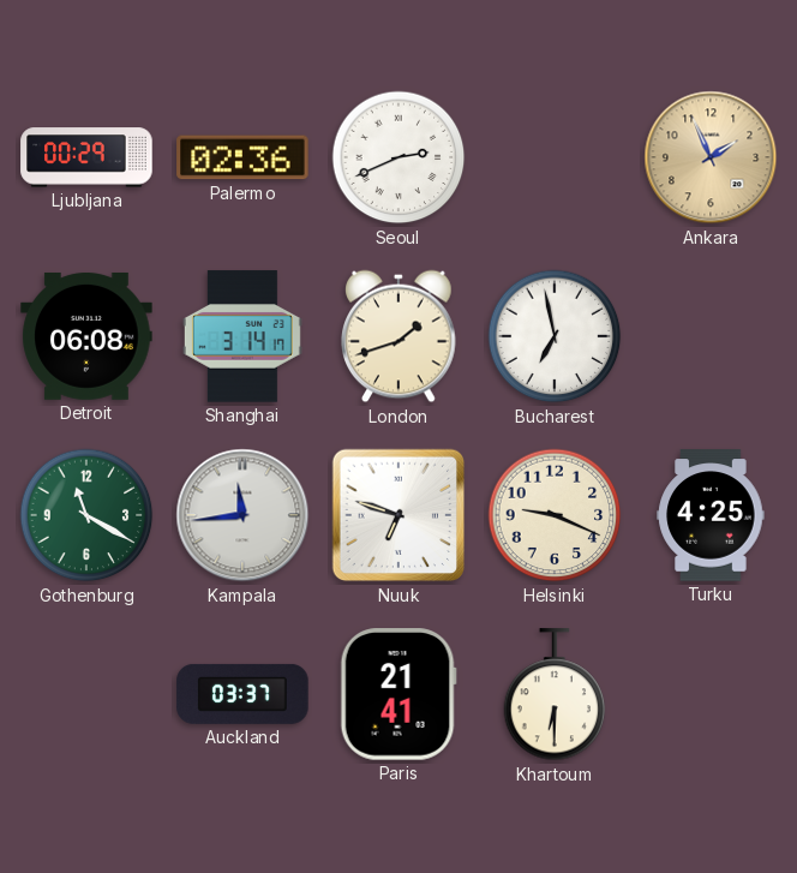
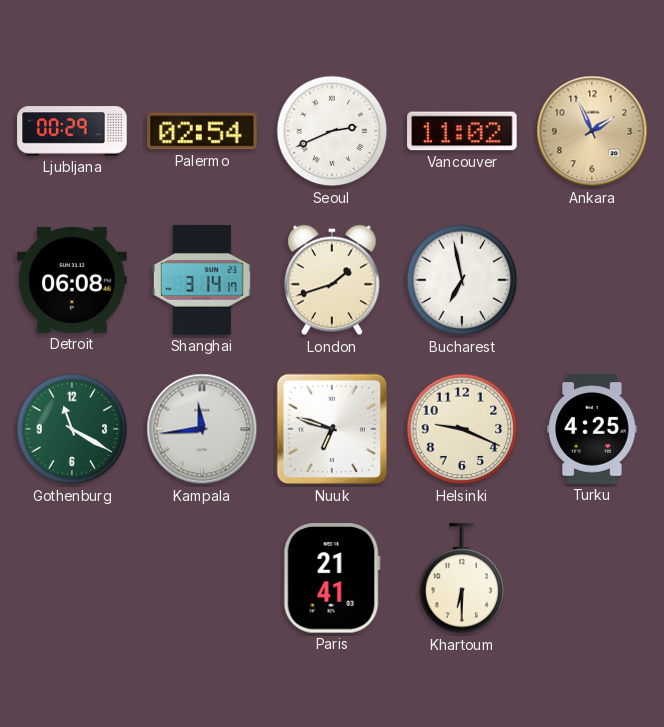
Palermo: 02:36 -> 02:54 (202, 131)
Vancouver: none -> 11:02 (462, 131)
Auckland: 03:37 -> none (242, 694)
